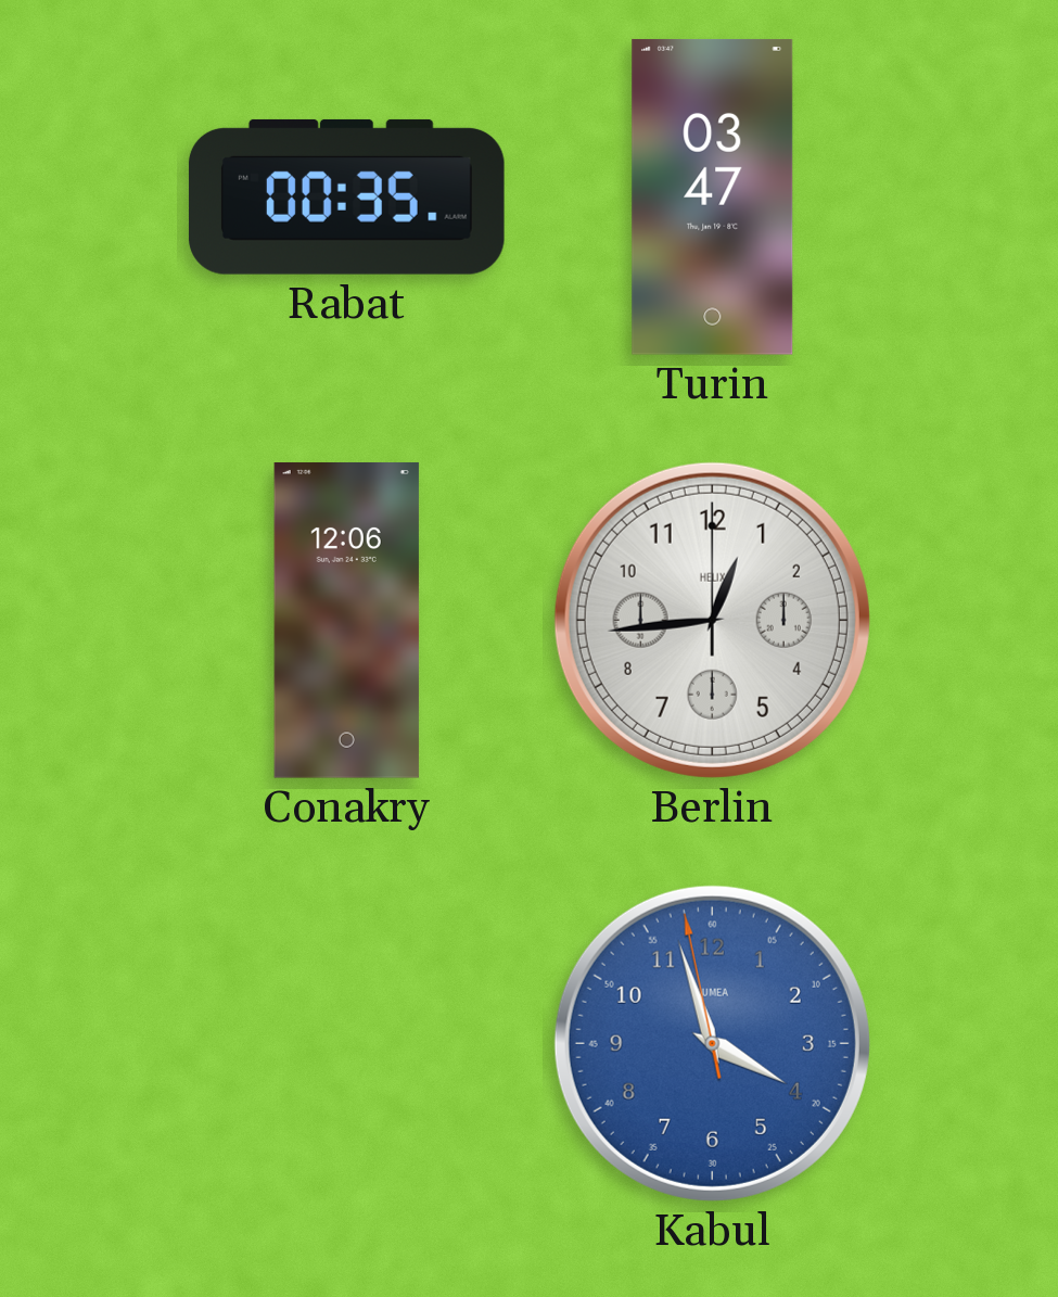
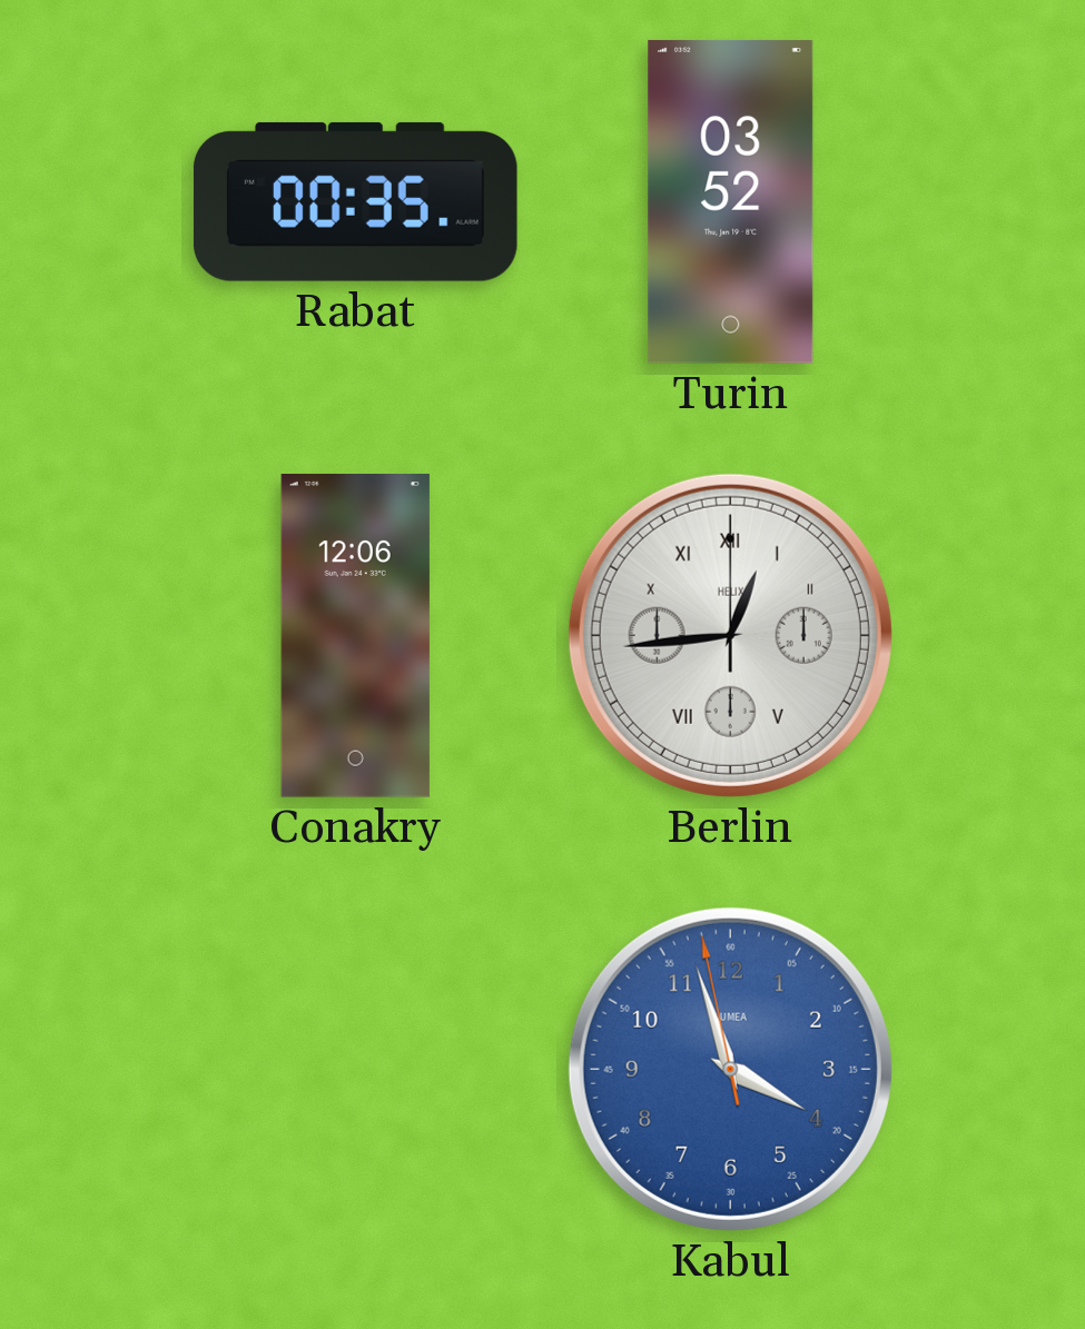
Turin: 03:47 -> 03:52 (731, 201)
Berlin numerals: Arabic -> Roman (730, 635)
